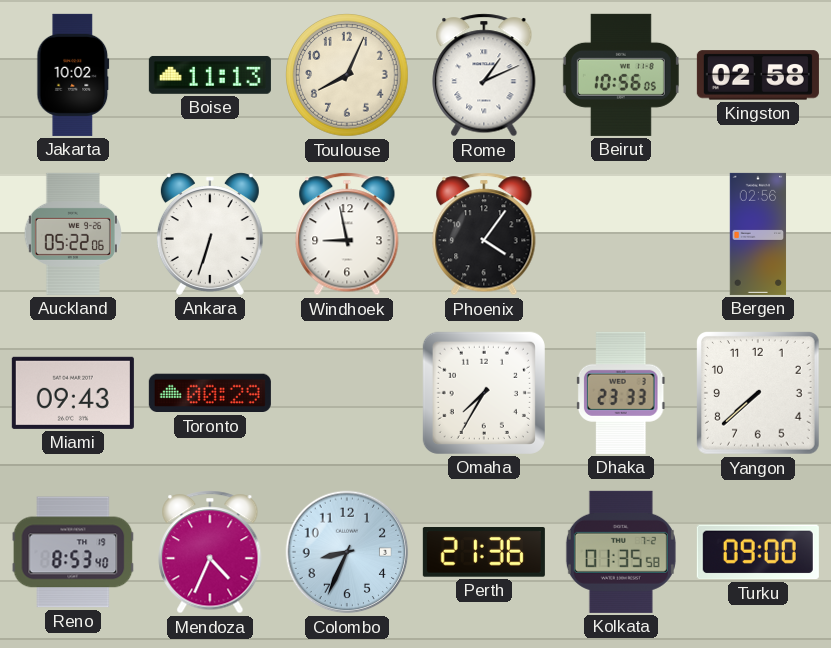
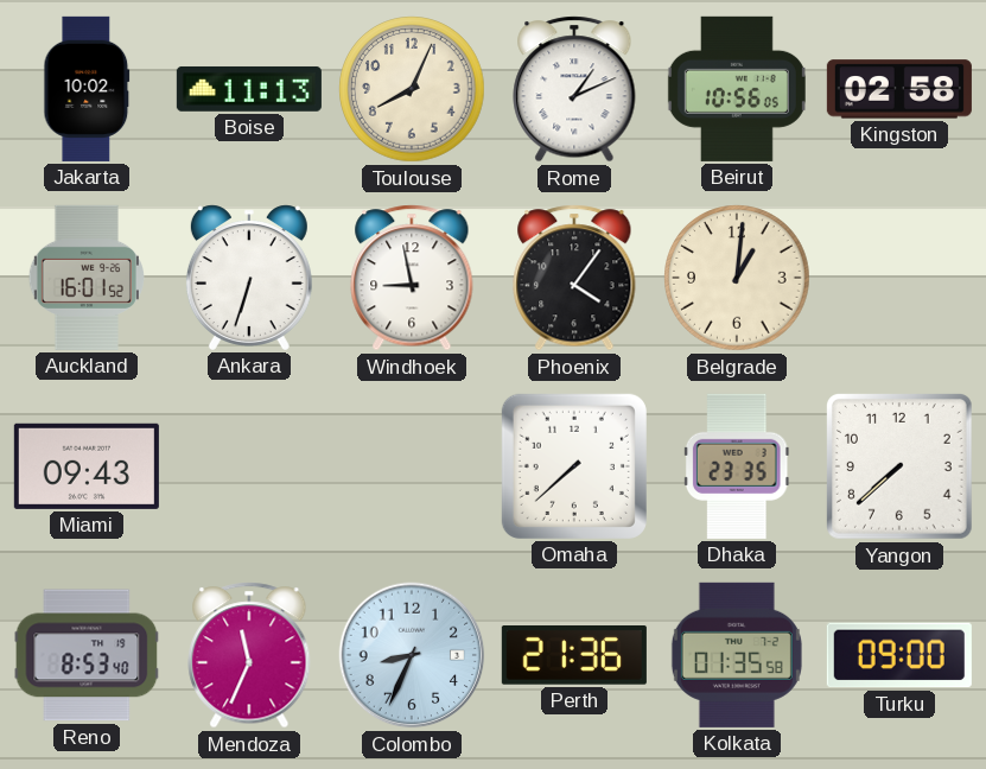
Auckland: 05:22 -> 16:01 (87, 278)
Belgrade: none -> 1:01 (737, 278)
Bergen: 02:56 -> none (758, 234)
Toronto: 00:29 -> none (210, 393)
Omaha: 7:35 -> 7:38 (574, 466)
Dhaka: 23:33 -> 23:35 (737, 466)
Mendoza: 4:34 -> 11:34 (249, 655)
